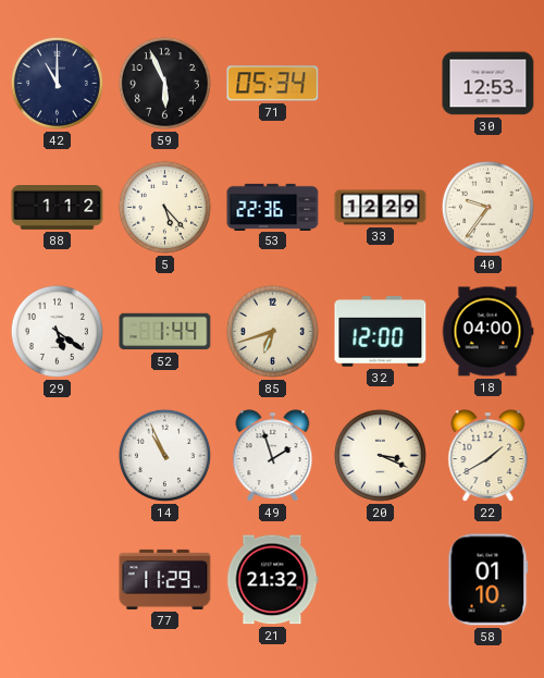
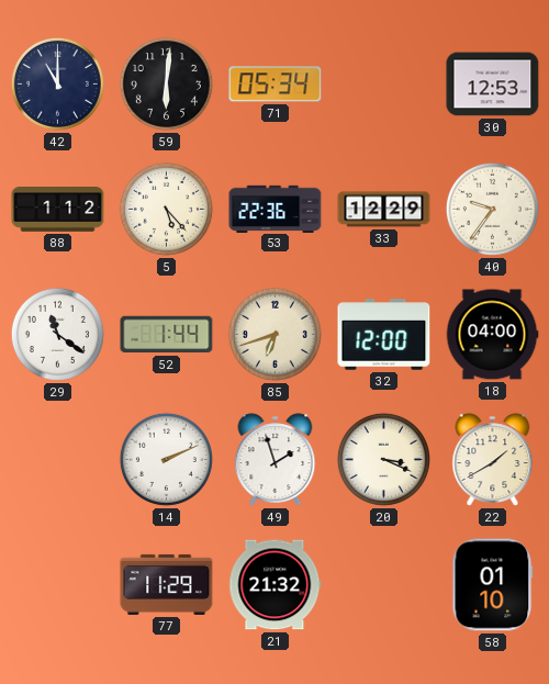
59: 5:56 -> 6:01 (166, 83)
29: 5:21 -> 11:21 (57, 334)
14: 10:56 -> 2:11 (166, 459)
